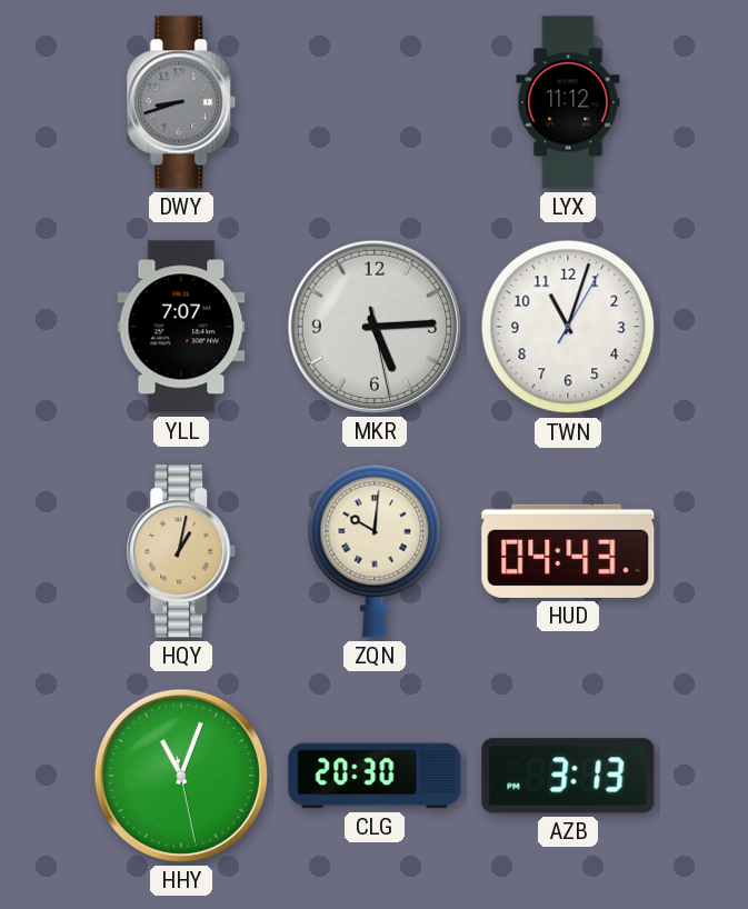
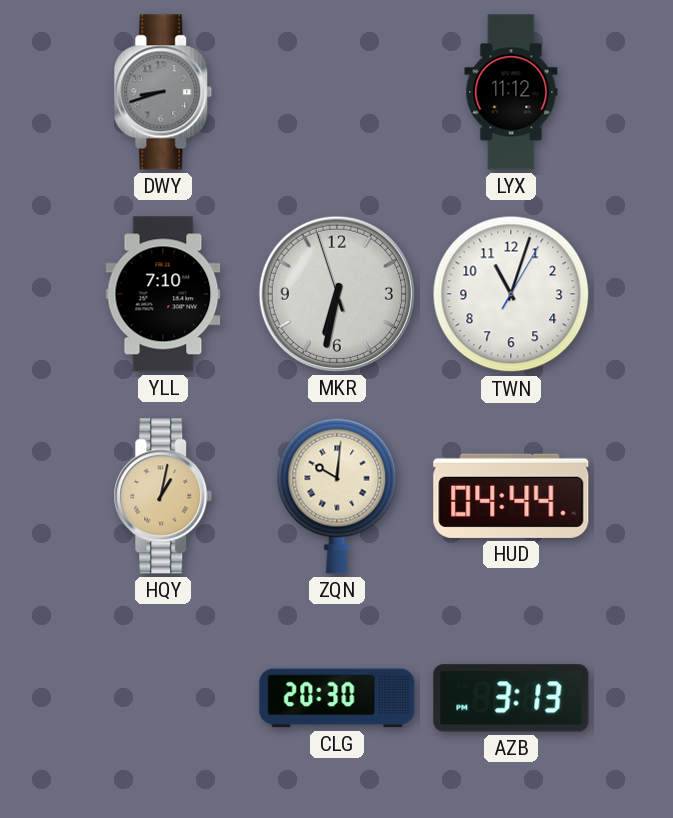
YLL: 7:07 -> 7:10 (163, 294)
MKR: 5:14 -> 6:31 (337, 294)
HUD: 04:43 -> 04:44 (511, 496)
HHY: 11:03 -> none (181, 776)
